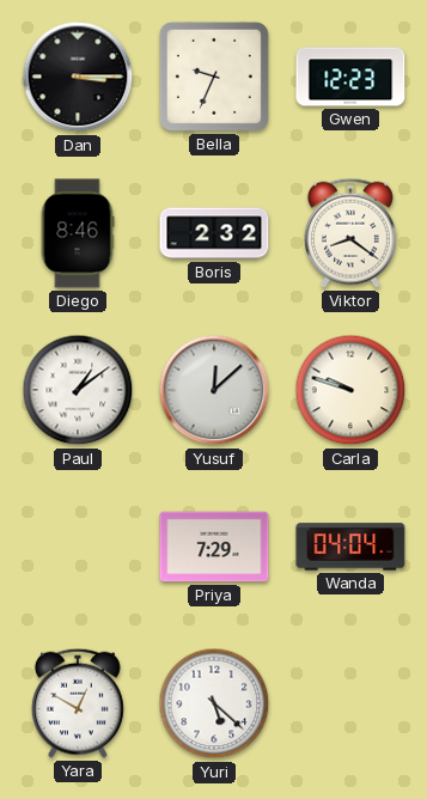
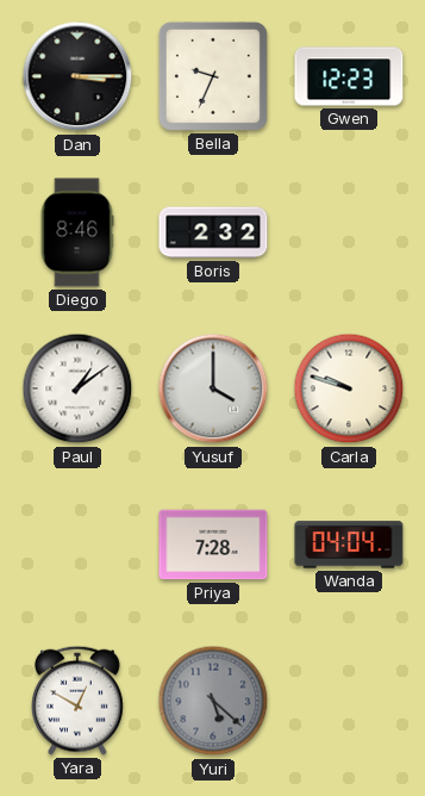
Viktor: 8:21 -> none (352, 233)
Yusuf: 12:08 -> 4:00 (213, 388)
Priya: 7:29 -> 7:28 (213, 545)
Yuri dial: white -> grey (213, 701)
